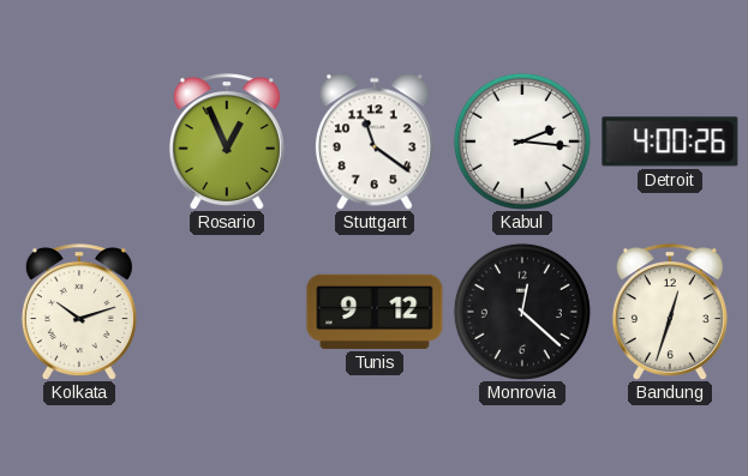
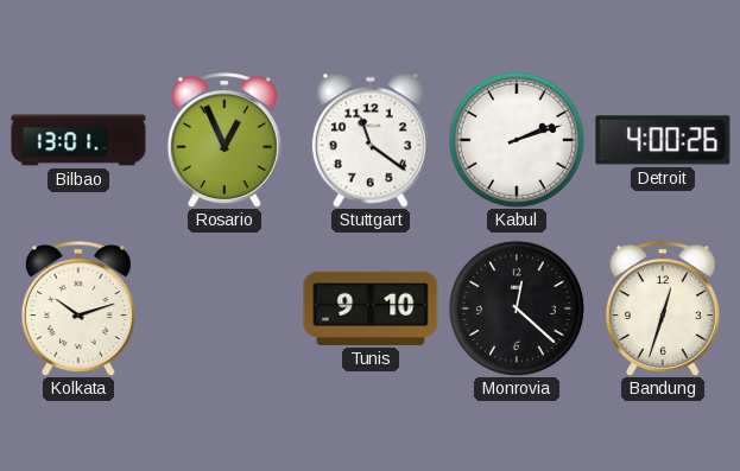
Bilbao: none -> 13:01 (78, 140)
Kabul: 2:16 -> 2:12 (517, 140)
Tunis: 9:12 -> 9:10 (371, 308)
